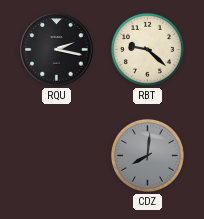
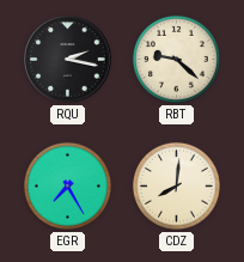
EGR: none -> 7:25 (67, 185)
CDZ dial: grey -> cream (176, 185)
